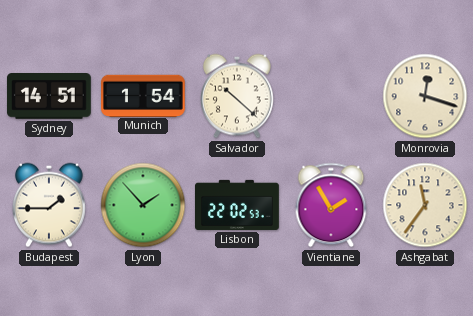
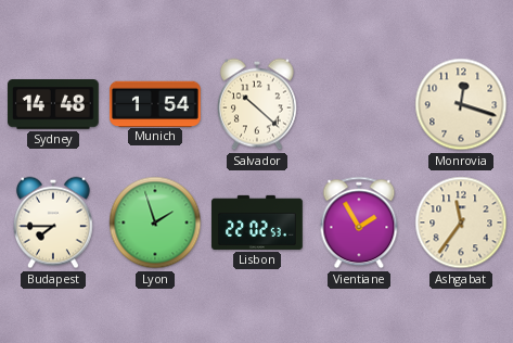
Sydney: 14:51 -> 14:48 (54, 105)
Budapest: 1:45 -> 7:45 (53, 223)
Lyon: 1:53 -> 1:57 (155, 223)
